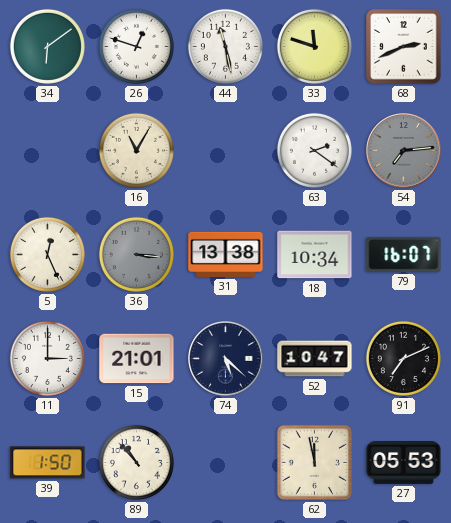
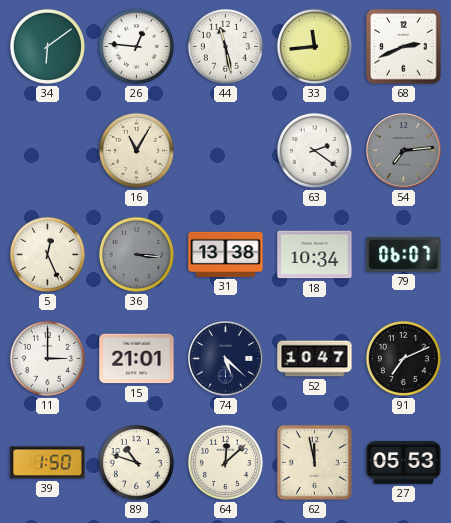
26: 12:48 -> 12:46 (136, 46)
33: 11:48 -> 11:44 (314, 46)
79: 16:07 -> 06:07 (404, 254)
89: 10:53 -> 10:48 (136, 462)
64: none -> 12:08 (225, 462)
